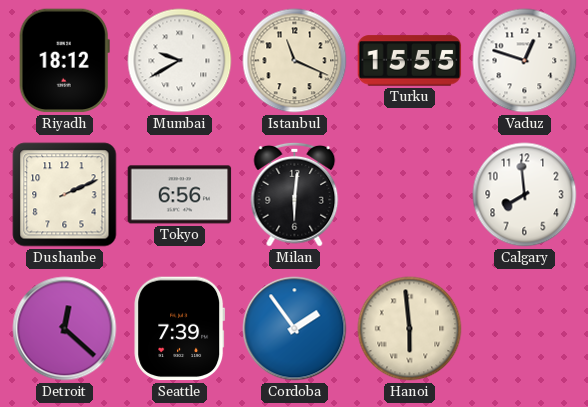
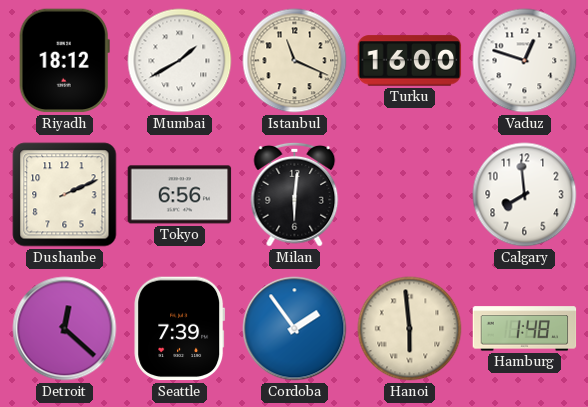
Mumbai: 9:40 -> 1:40 (180, 61)
Turku: 15:55 -> 16:00 (410, 61)
Hamburg: none -> 1:48 (525, 329)
